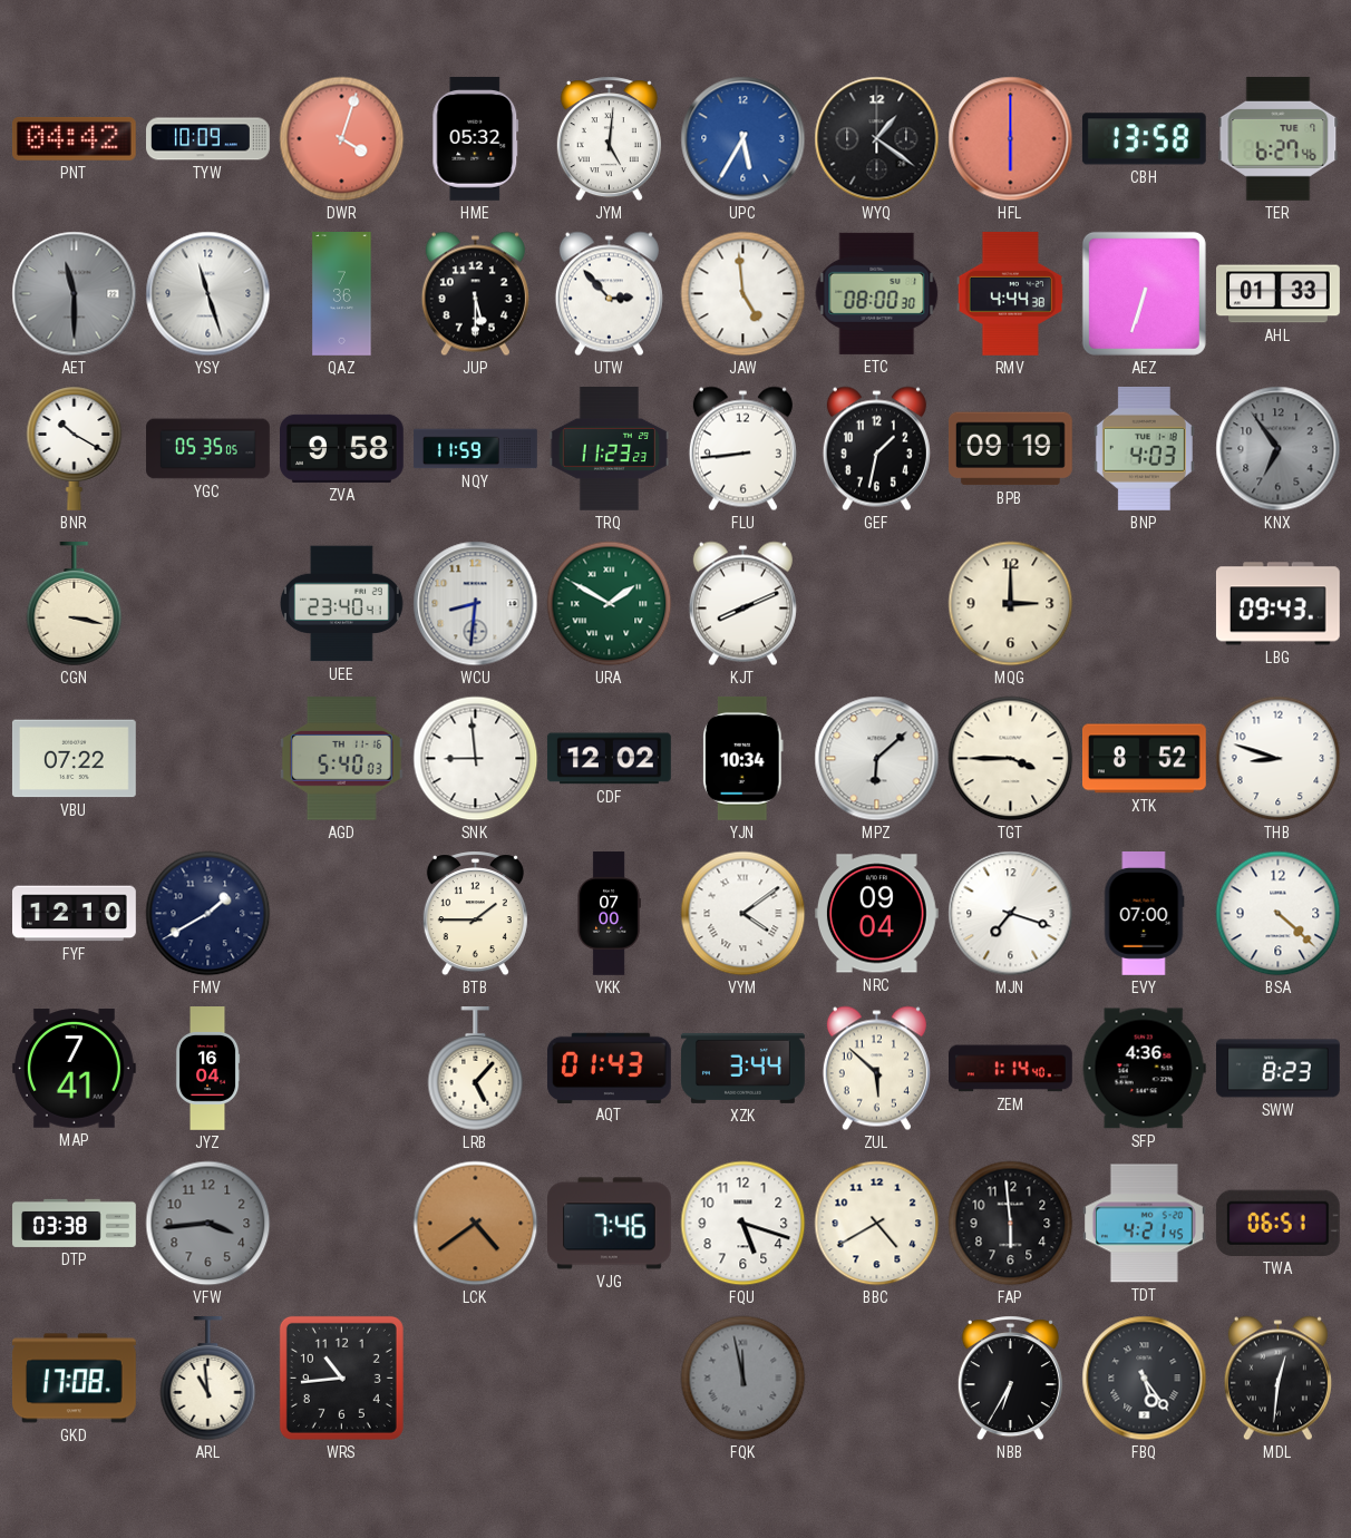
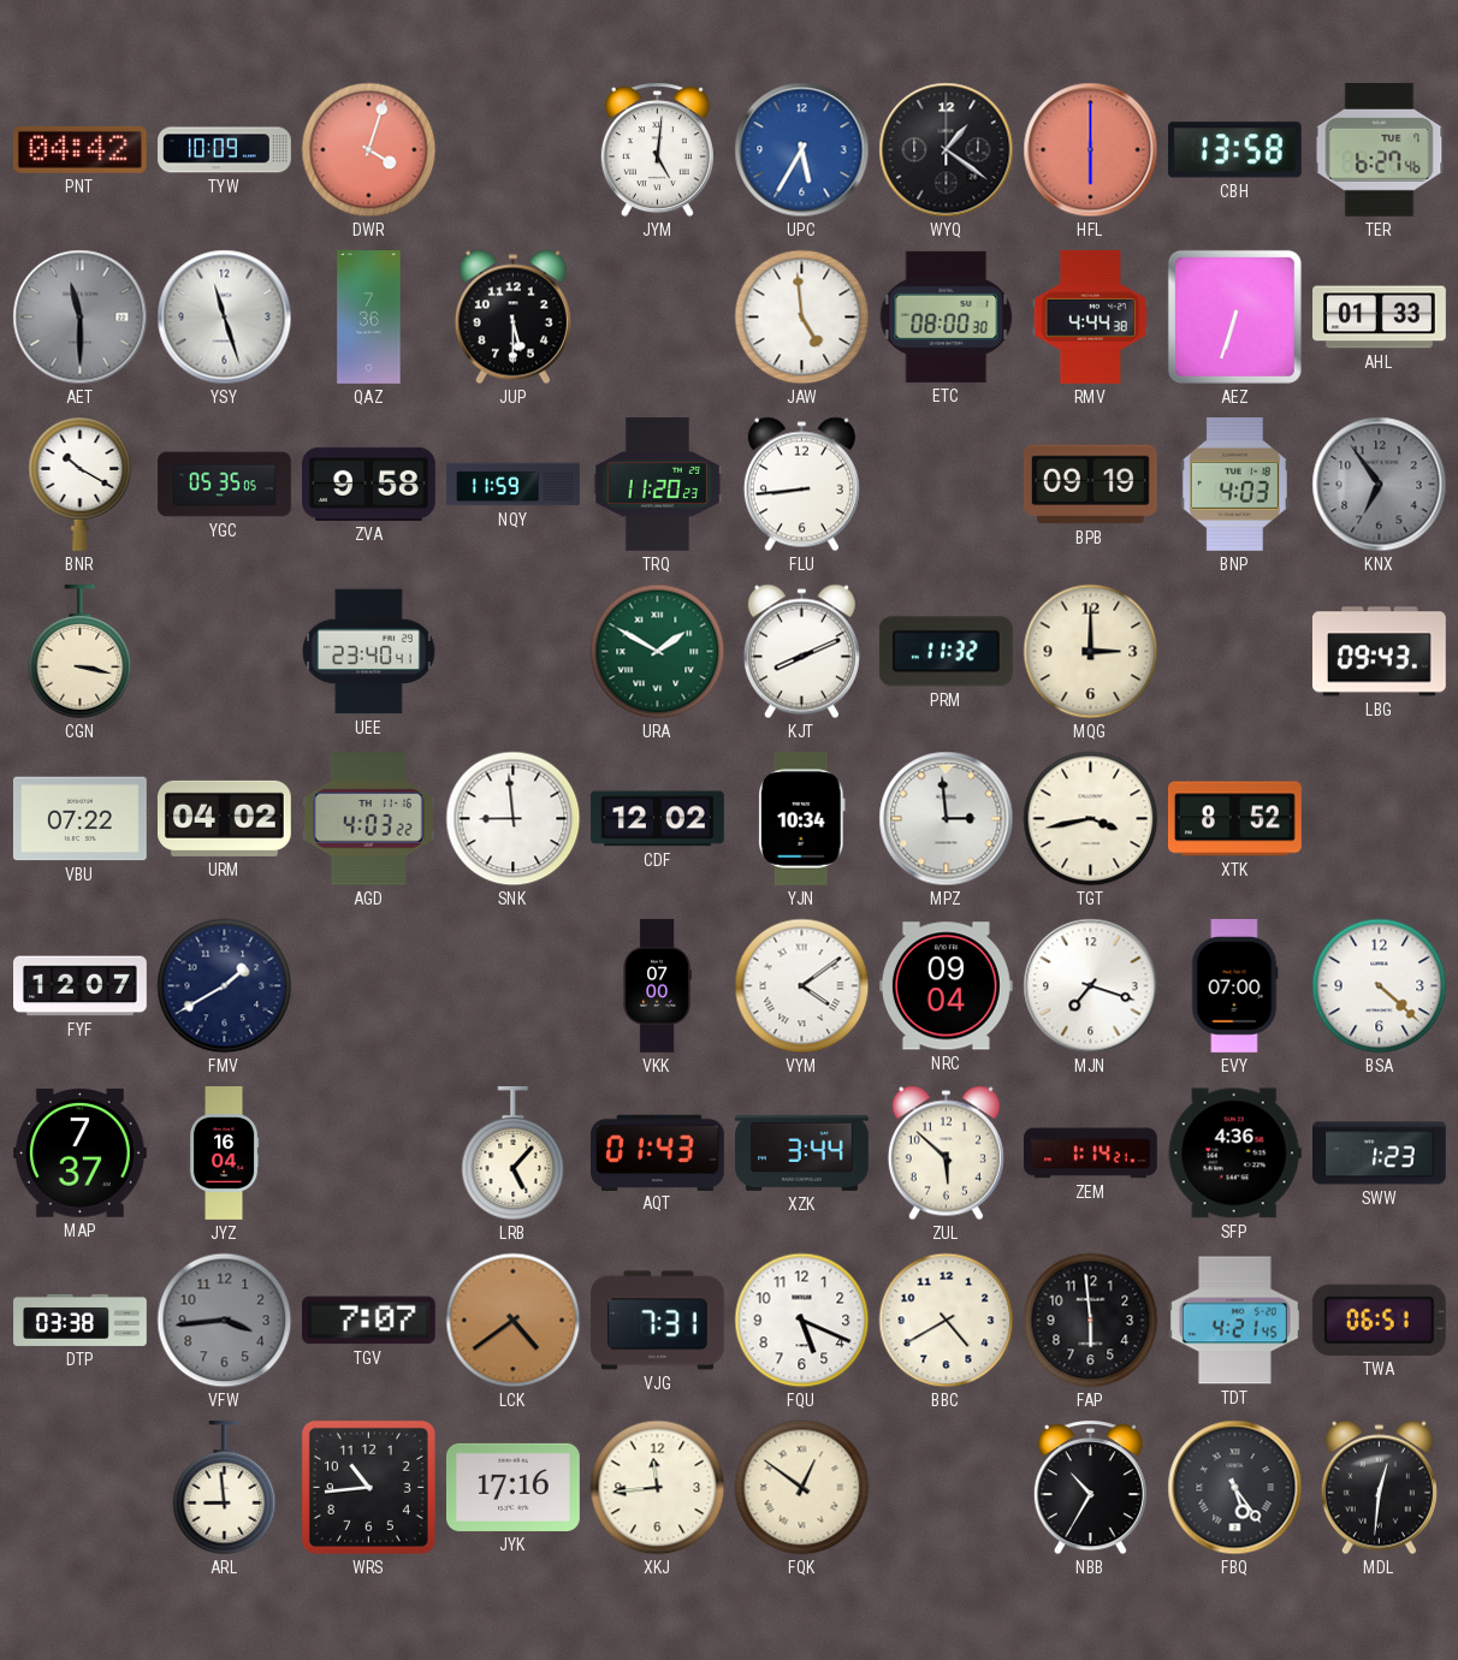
HME: 05:32 -> none (476, 138)
UTW: 2:53 -> none (609, 294)
TRQ: 11:23 -> 11:20 (658, 485)
GEF: 1:32 -> none (876, 449)
WCU: 8:31 -> none (476, 604)
PRM: none -> 11:32 (946, 652)
URM: none -> 04:02 (224, 818)
AGD: 5:40 -> 4:03 (368, 819)
MPZ: 6:08 -> 2:59 (947, 819)
TGT: 3:45 -> 3:43 (1091, 819)
THB: 8:48 -> none (1279, 759)
FYF: 12:10 -> 12:07 (81, 986)
BTB: 1:45 -> none (475, 914)
MAP: 7:41 -> 7:37 (79, 1154)
ZEM: 1:14:40 -> 1:14:21 (1091, 1154)
SWW: 8:23 -> 1:23 (1380, 1154)
TGV: none -> 7:07 (368, 1321)
VJG: 7:46 -> 7:31 (658, 1321)
FQU: 5:18 -> 5:19 (802, 1321)
GKD: 17:08 -> none (74, 1379)
ARL: 10:59 -> 8:59 (225, 1489)
JYK: none -> 17:16 (514, 1487)
XKJ: none -> 11:44 (658, 1488)
FQK: 11:58 -> 12:51 (802, 1488)
FQK dial: grey -> cream (802, 1488)
NBB: 6:35 -> 10:35 (1090, 1488)
